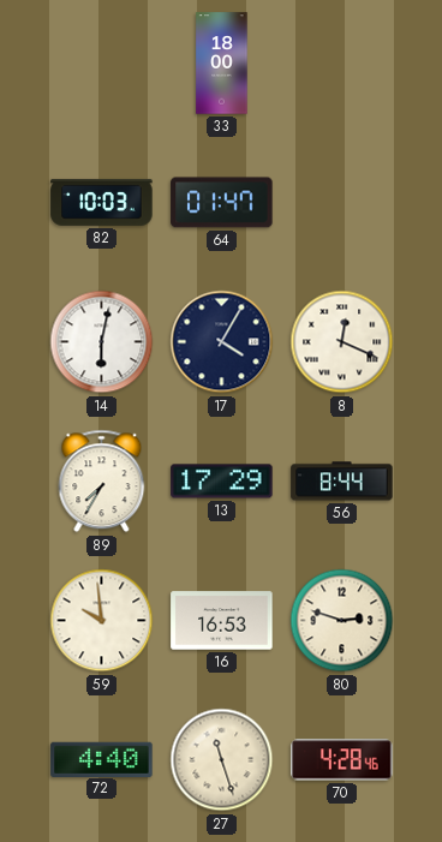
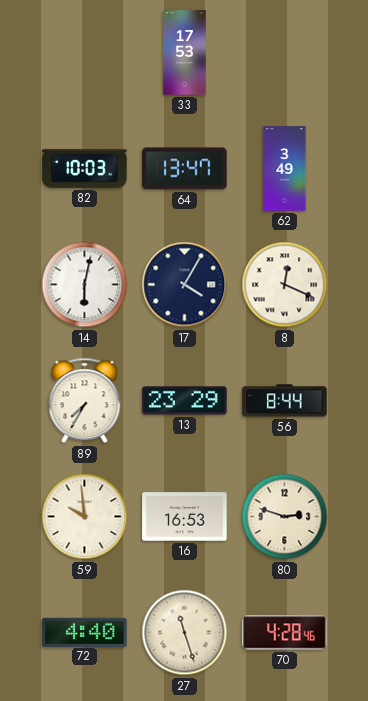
33: 18:00 -> 17:53 (185, 53)
64: 01:47 -> 13:47 (185, 169)
62: none -> 3:49 (285, 169)
13: 17:29 -> 23:29 (185, 401)
